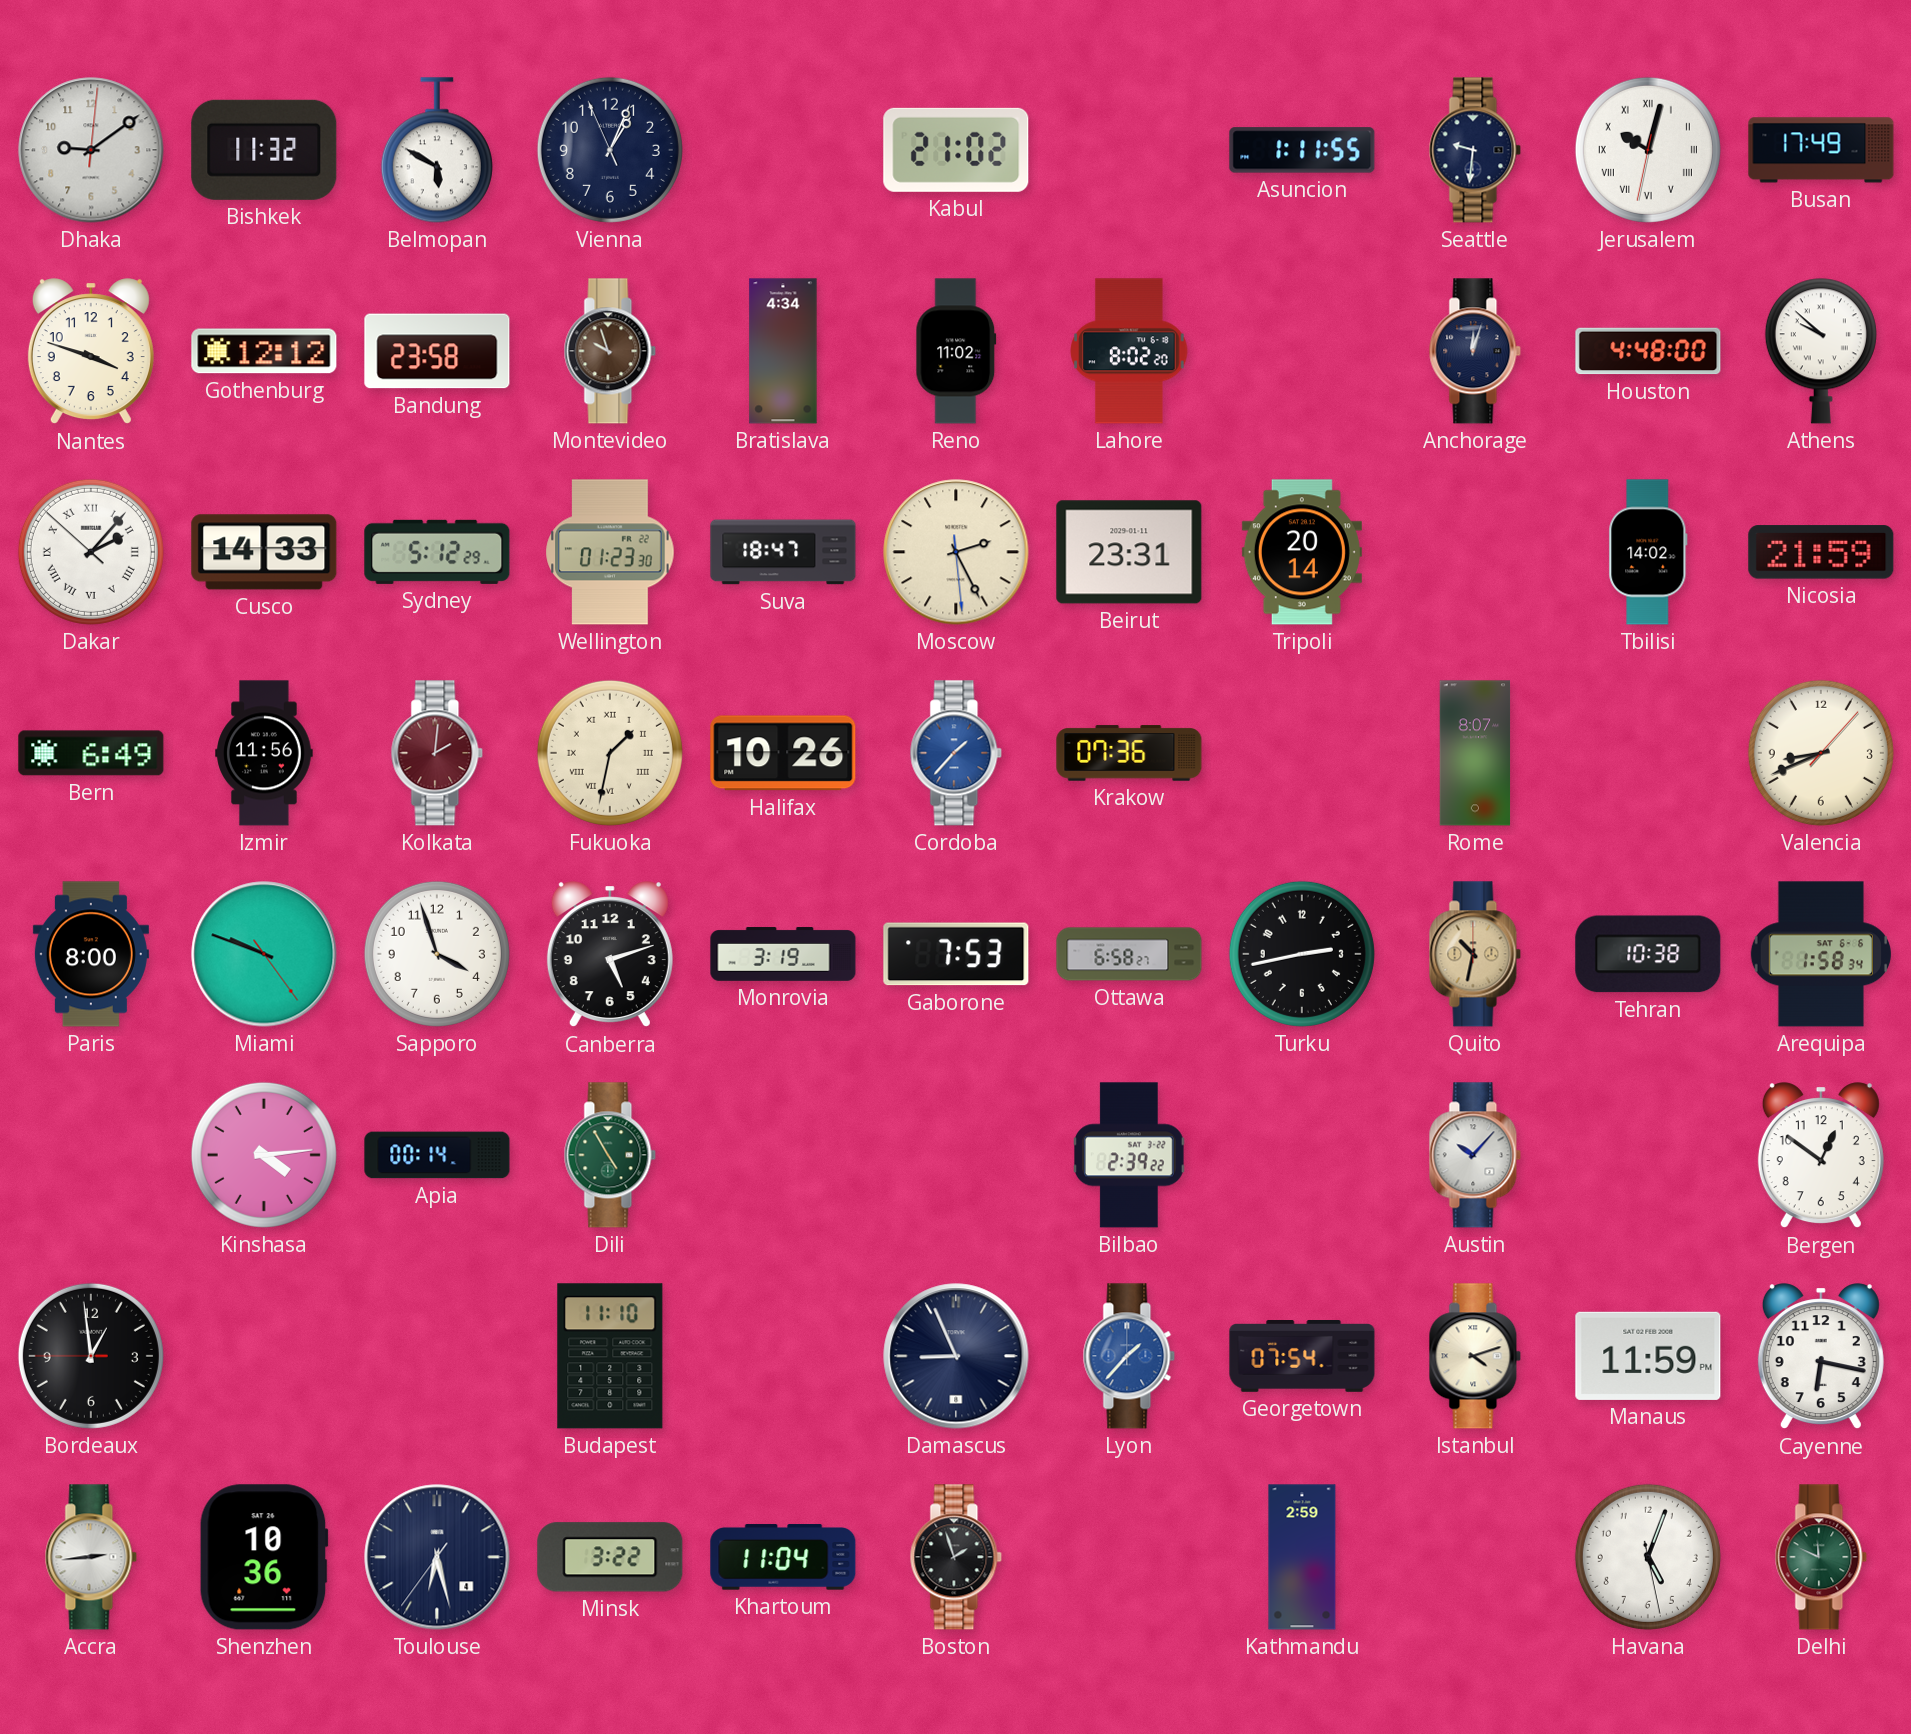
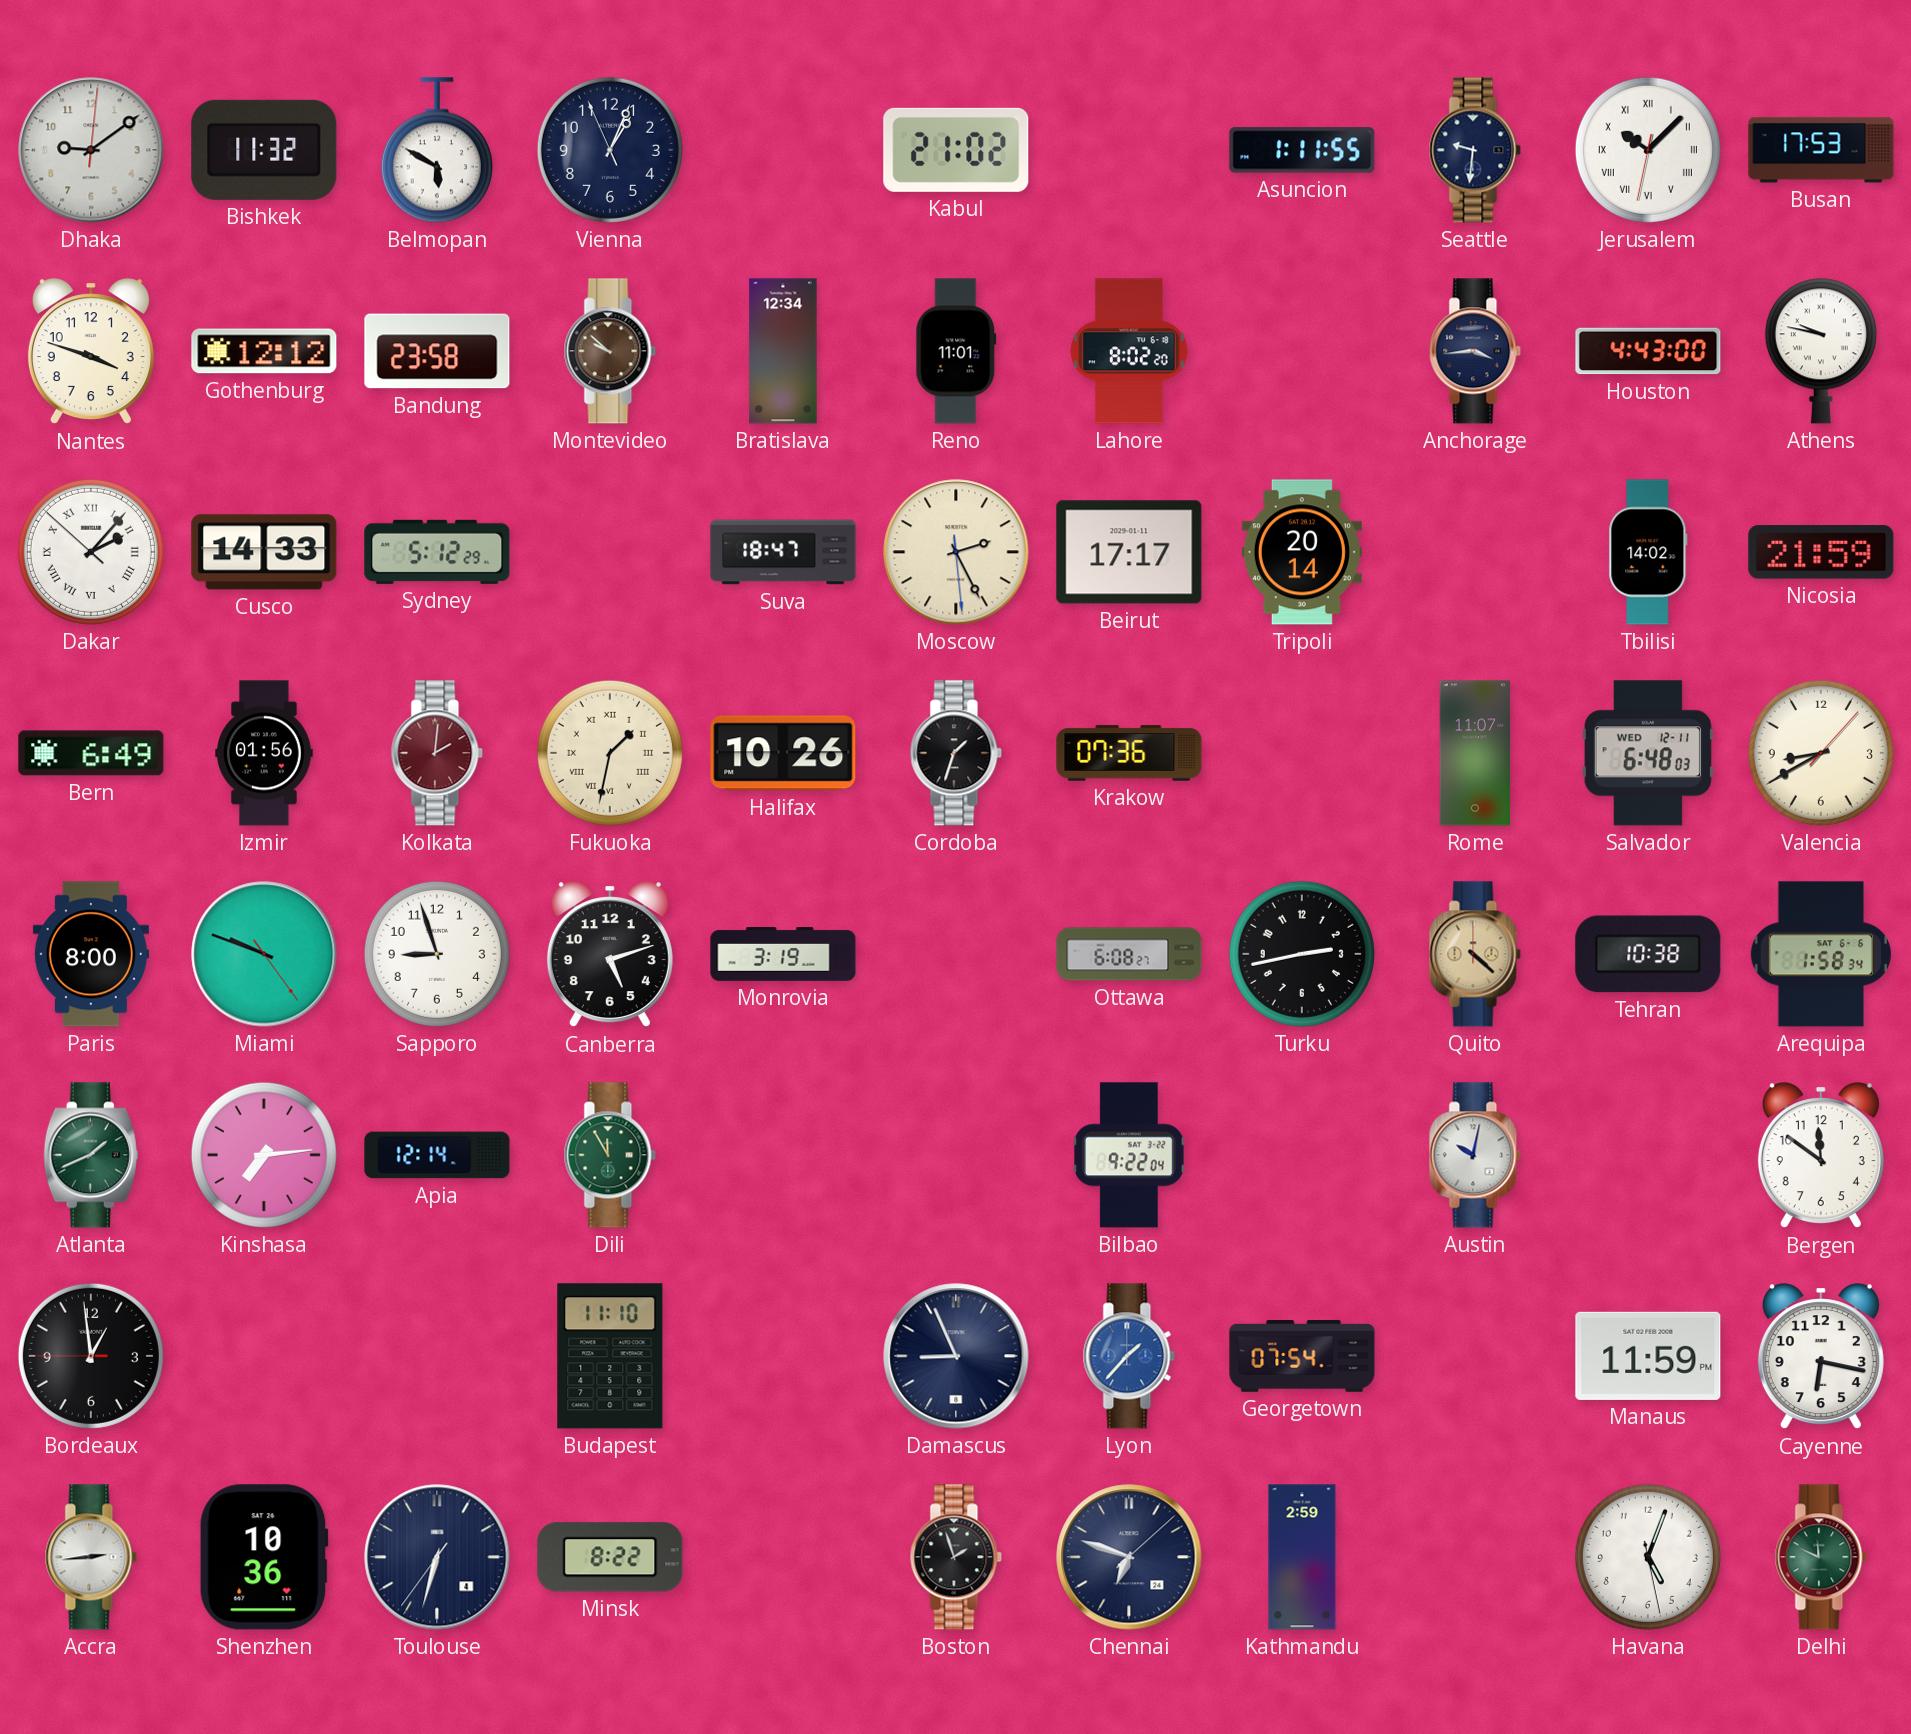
Jerusalem: 10:02 -> 10:07 (1648, 150)
Busan: 17:49 -> 17:53 (1821, 150)
Montevideo: 9:57 -> 9:52 (610, 351)
Bratislava: 4:34 -> 12:34 (783, 351)
Reno: 11:02 -> 11:01 (956, 351)
Anchorage: 12:03 -> 3:44 (1475, 351)
Houston: 4:48 -> 4:43 (1648, 351)
Athens: 9:52 -> 9:47 (1821, 351)
Wellington: 01:23 -> none (610, 552)
Beirut: 23:31 -> 17:17 (1129, 552)
Izmir: 11:56 -> 01:56 (264, 753)
Cordoba: 1:37 -> 1:33 (956, 753)
Cordoba dial: blue -> black (956, 753)
Rome: 8:07 -> 11:07 (1475, 753)
Salvador: none -> 6:48 (1648, 753)
Valencia: 8:41 -> 8:40 (1821, 753)
Sapporo: 3:57 -> 8:57 (437, 954)
Gaborone: 7:53 -> none (956, 954)
Ottawa: 6:58 -> 6:08 (1129, 954)
Quito: 10:32 -> 4:22 (1475, 954)
Atlanta: none -> 1:41 (91, 1155)
Kinshasa: 4:14 -> 7:14 (264, 1155)
Apia: 00:14 -> 12:14 (437, 1155)
Dili: 4:55 -> 11:55 (610, 1155)
Bilbao: 2:39 -> 9:22 (1130, 1155)
Austin: 10:07 -> 10:02 (1475, 1155)
Bergen: 12:51 -> 11:51 (1821, 1156)
Istanbul: 4:12 -> none (1475, 1356)
Toulouse: 6:27 -> 6:32 (437, 1557)
Minsk: 3:22 -> 8:22 (610, 1557)
Khartoum: 11:04 -> none (783, 1557)
Chennai: none -> 6:48 (1129, 1557)
